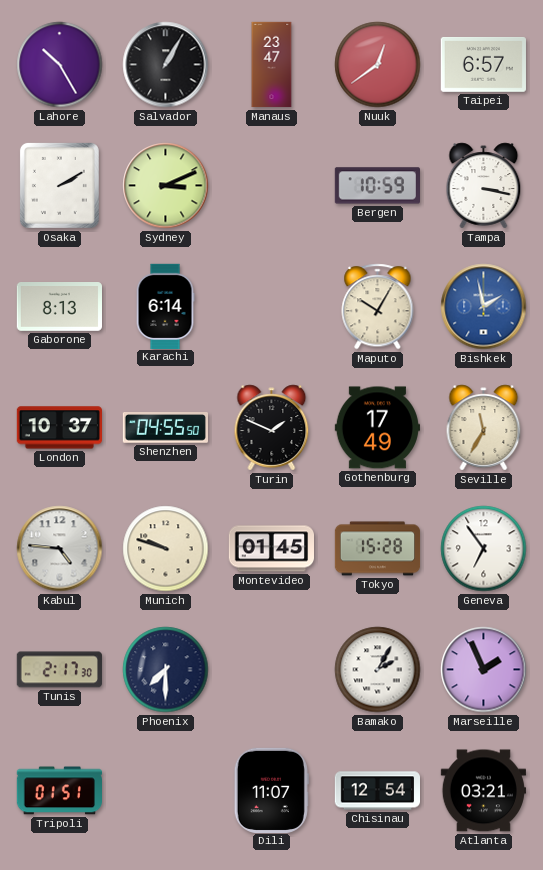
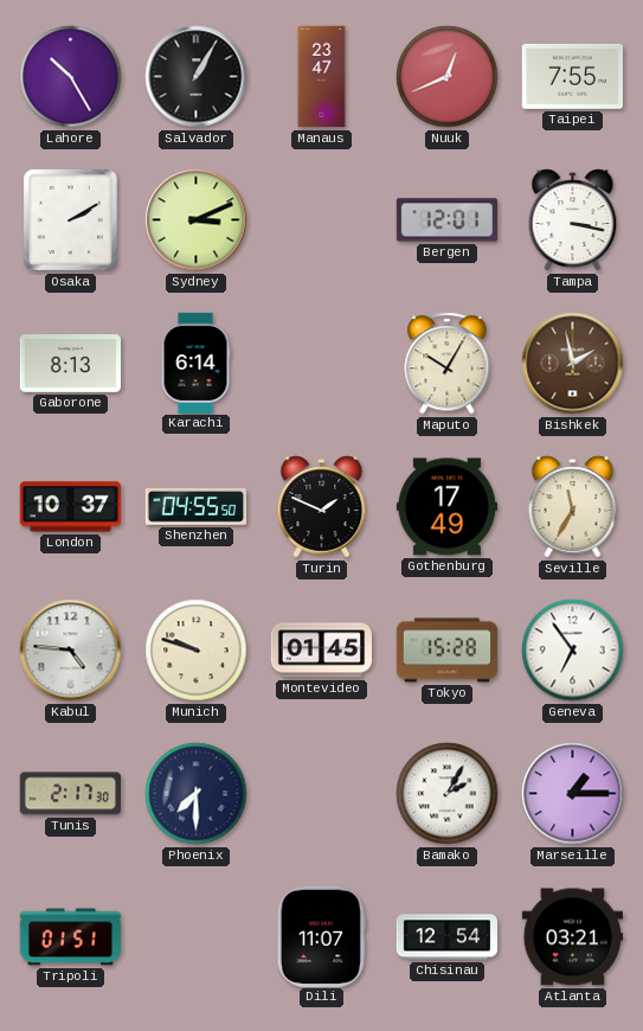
Nuuk: 12:39 -> 12:41 (448, 77)
Taipei: 6:57 -> 7:55 (572, 76)
Bergen: 10:59 -> 12:01 (446, 220)
Bishkek dial: blue -> brown (573, 364)
Marseille: 1:56 -> 1:15 (573, 794)
